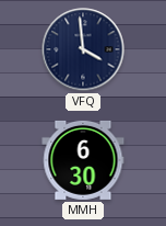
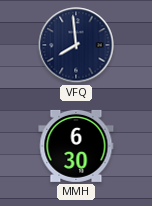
VFQ: 3:59 -> 7:59 (76, 45)
